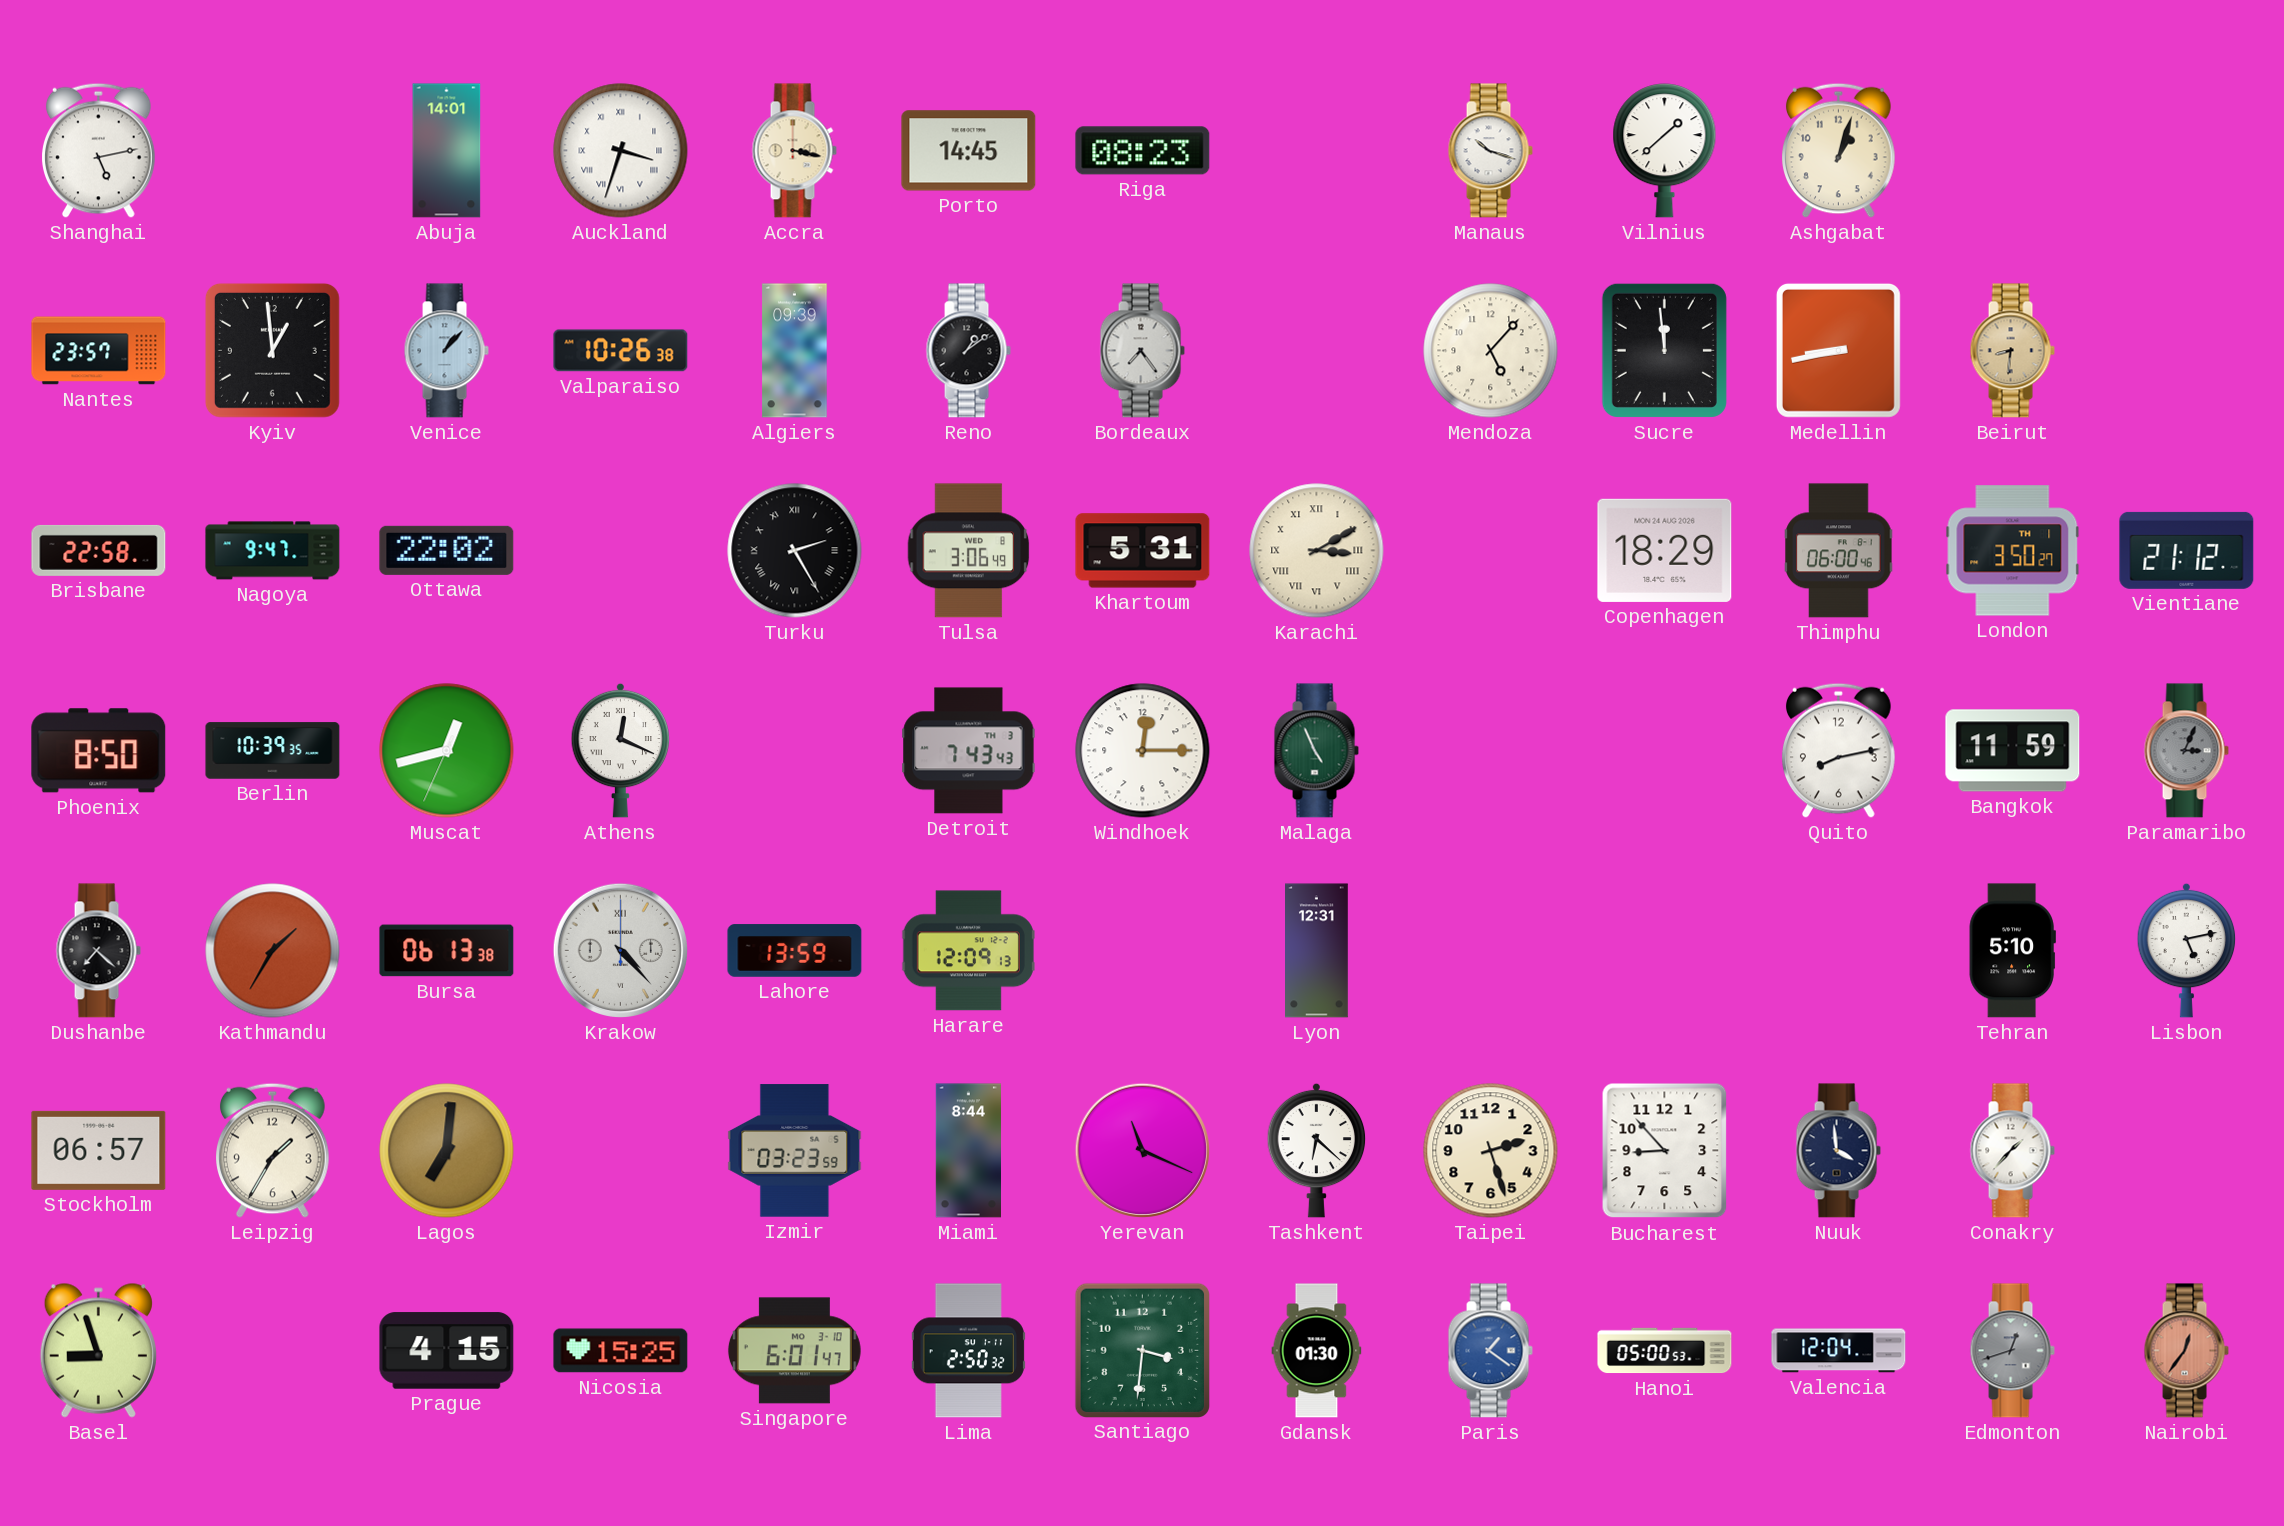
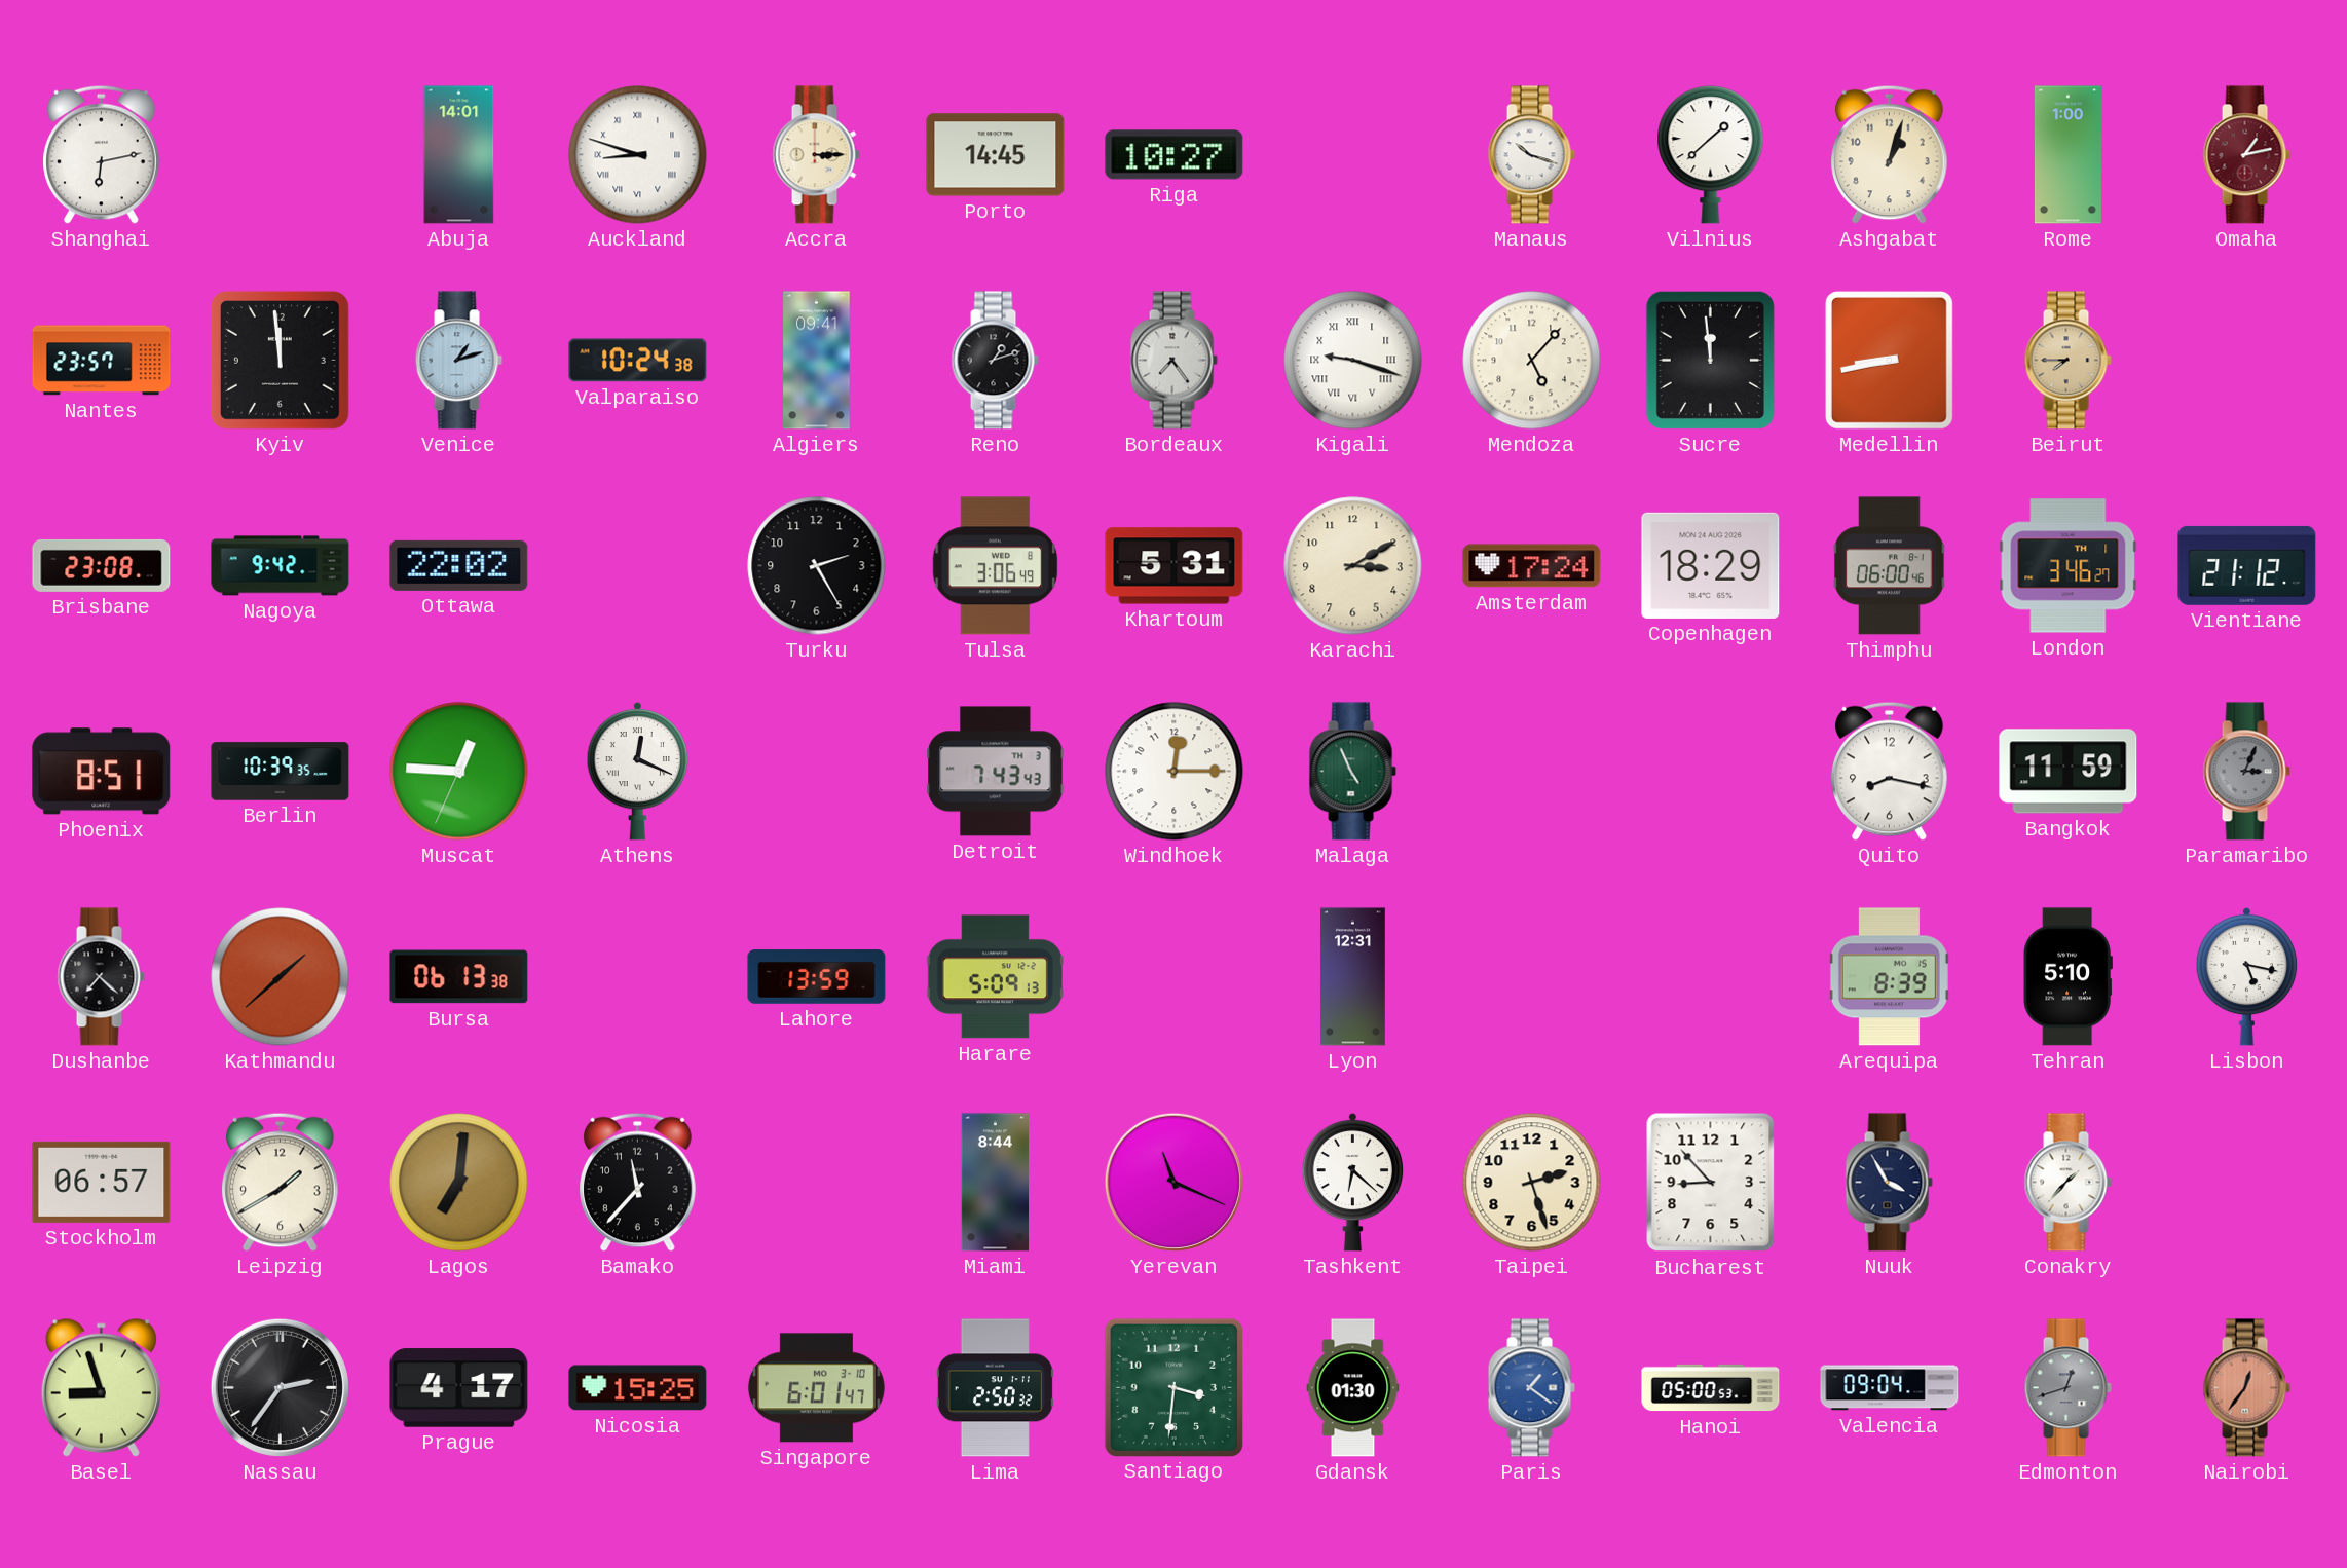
Shanghai: 5:13 -> 6:13 (102, 154)
Auckland: 3:33 -> 8:48 (638, 155)
Accra: 3:17 -> 3:15 (816, 155)
Riga: 08:23 -> 10:27 (1175, 155)
Rome: none -> 1:00 (2067, 155)
Omaha: none -> 1:13 (2246, 155)
Kyiv: 12:59 -> 11:59 (280, 360)
Venice: 1:07 -> 1:12 (458, 361)
Valparaiso: 10:26 -> 10:24 (638, 361)
Algiers: 09:39 -> 09:41 (817, 361)
Reno: 1:09 -> 1:12 (995, 361)
Kigali: none -> 9:18 (1353, 361)
Beirut: 8:31 -> 7:45 (2067, 361)
Brisbane: 22:58 -> 23:08 (102, 565)
Nagoya: 9:47 -> 9:42 (281, 566)
Turku numerals: Roman -> Arabic (817, 566)
Karachi numerals: Roman -> Arabic (1353, 566)
Amsterdam: none -> 17:24 (1532, 566)
London: 3:50 -> 3:46 (2069, 566)
Phoenix: 8:50 -> 8:51 (102, 772)
Muscat: 12:42 -> 12:45 (459, 772)
Quito: 8:13 -> 8:17 (1890, 771)
Kathmandu: 1:35 -> 1:38 (281, 977)
Krakow: 4:23 -> none (620, 950)
Harare: 12:09 -> 5:09 (995, 977)
Arequipa: none -> 8:39 (1889, 977)
Lisbon: 5:13 -> 5:17 (2247, 976)
Leipzig: 1:35 -> 1:40 (281, 1182)
Bamako: none -> 11:37 (638, 1182)
Izmir: 03:23 -> none (795, 1151)
Nuuk: 3:59 -> 3:55 (1889, 1183)
Nassau: none -> 2:36 (280, 1387)
Prague: 4:15 -> 4:17 (459, 1388)
Valencia: 12:04 -> 09:04 (1890, 1388)
